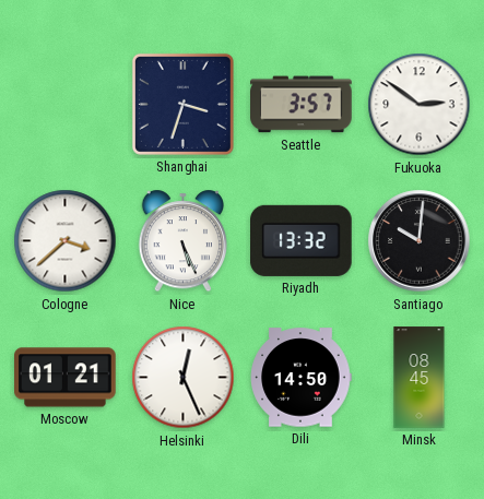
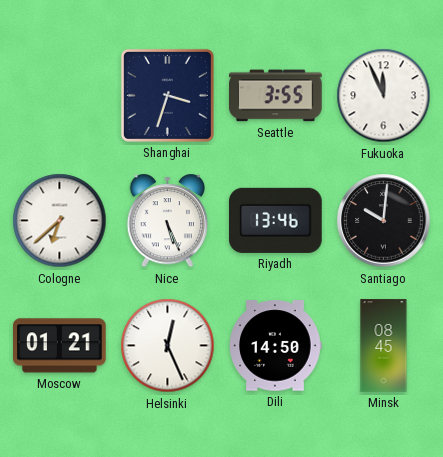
Seattle: 3:57 -> 3:55 (276, 96)
Fukuoka: 2:51 -> 11:56 (384, 96)
Cologne: 3:38 -> 6:38 (60, 221)
Riyadh: 13:32 -> 13:46 (276, 220)
